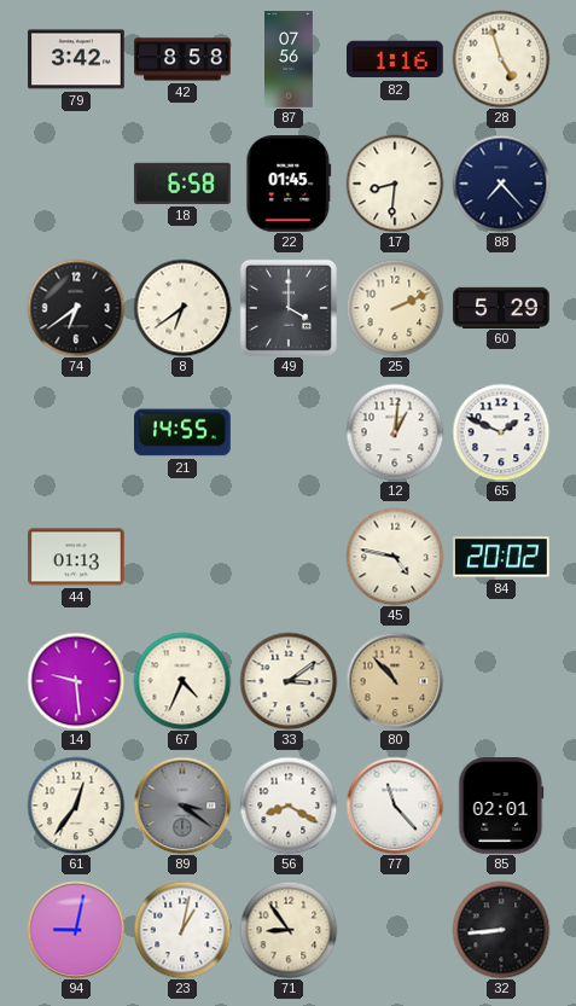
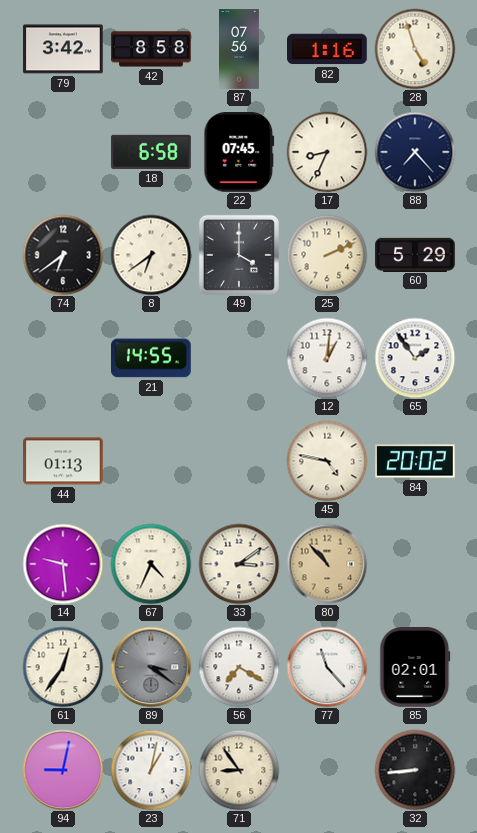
22: 01:45 -> 07:45 (239, 153)
17: 8:31 -> 8:34 (327, 152)
65: 1:49 -> 1:54 (415, 358)
56: 8:20 -> 7:20 (239, 667)
